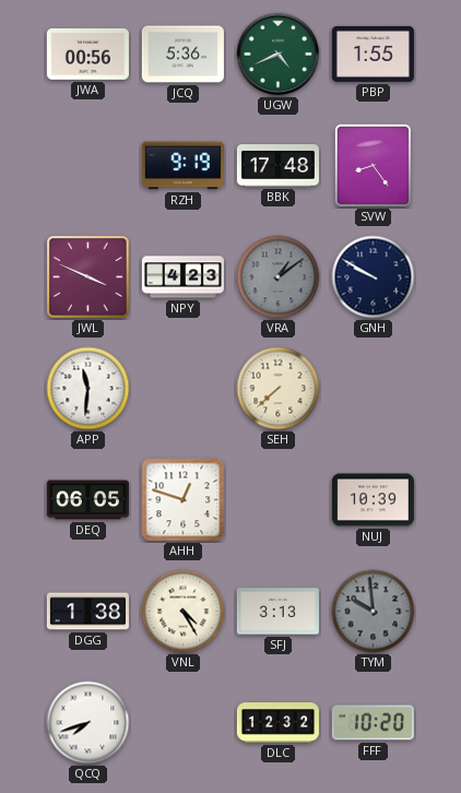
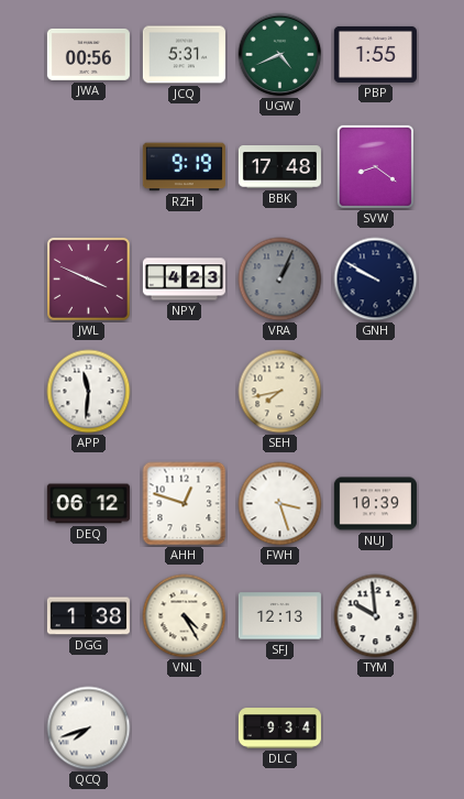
JCQ: 5:36 -> 5:31 (184, 55)
SVW: 8:24 -> 8:21 (375, 166)
VRA: 1:09 -> 1:04 (280, 280)
SEH: 7:38 -> 7:43 (280, 392)
DEQ: 06:05 -> 06:12 (88, 504)
FWH: none -> 3:27 (280, 504)
SFJ: 3:13 -> 12:13 (279, 616)
TYM dial: grey -> white (376, 616)
DLC: 12:32 -> 9:34 (279, 729)
FFF: 10:20 -> none (373, 723)
